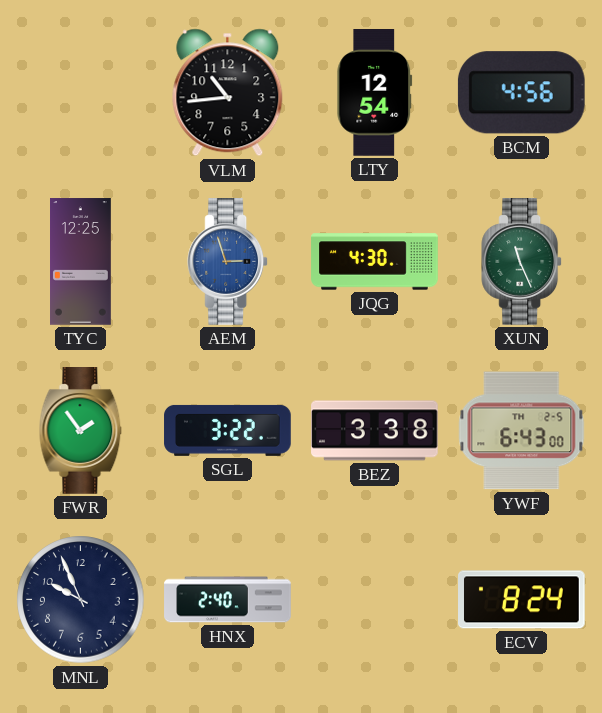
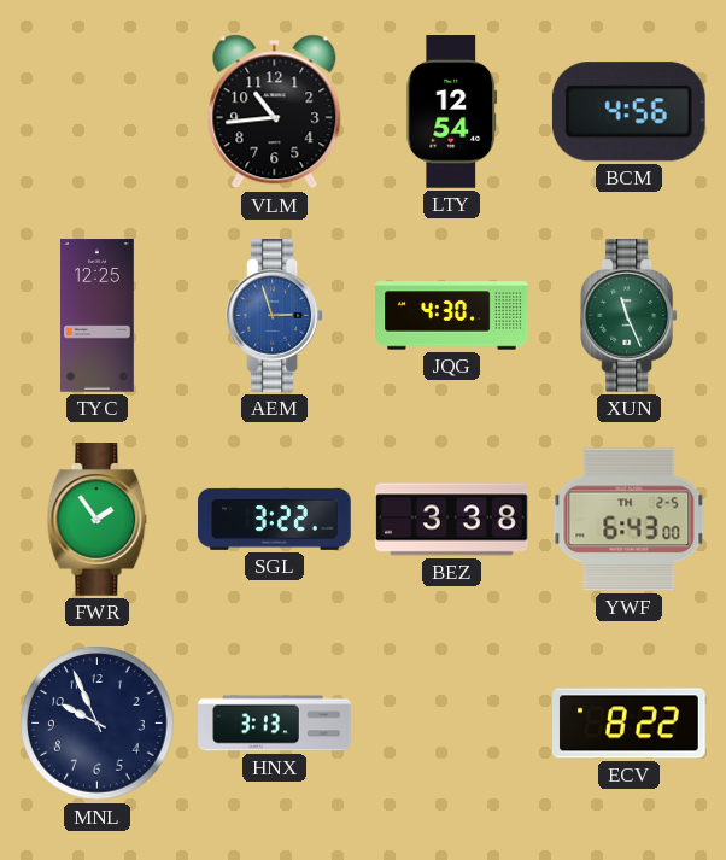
HNX: 2:40 -> 3:13 (275, 724)
ECV: 8:24 -> 8:22 (630, 724)
